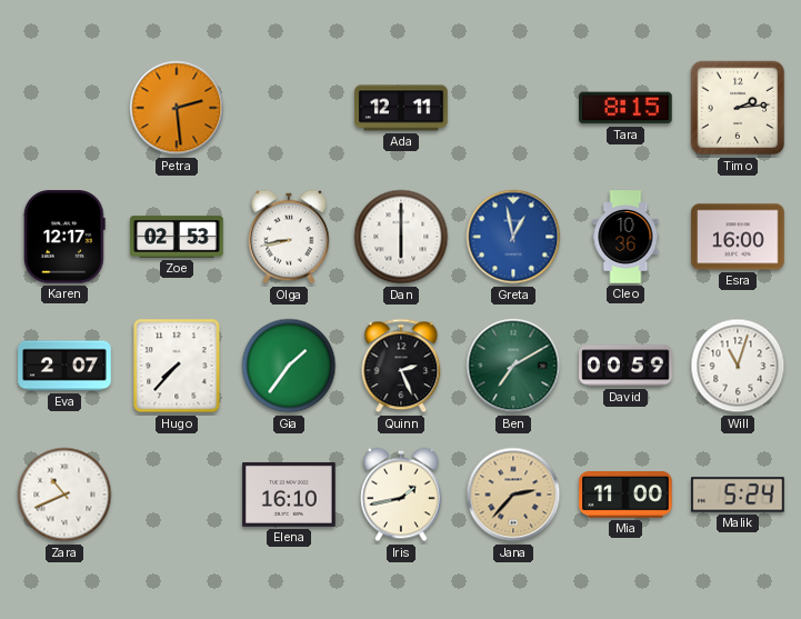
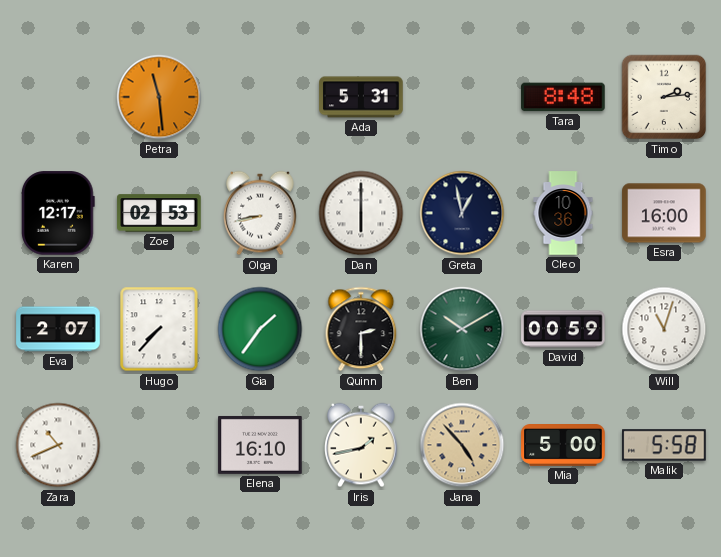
Petra: 2:29 -> 11:29 (159, 97)
Ada: 12:11 -> 5:31 (361, 97)
Tara: 8:15 -> 8:48 (563, 97)
Greta dial: blue -> navy (462, 213)
Quinn: 2:26 -> 2:30 (361, 329)
Ben: 7:10 -> 10:10 (462, 329)
Jana: 2:37 -> 4:53 (462, 445)
Mia: 11:00 -> 5:00 (563, 446)
Malik: 5:24 -> 5:58 (664, 445)
